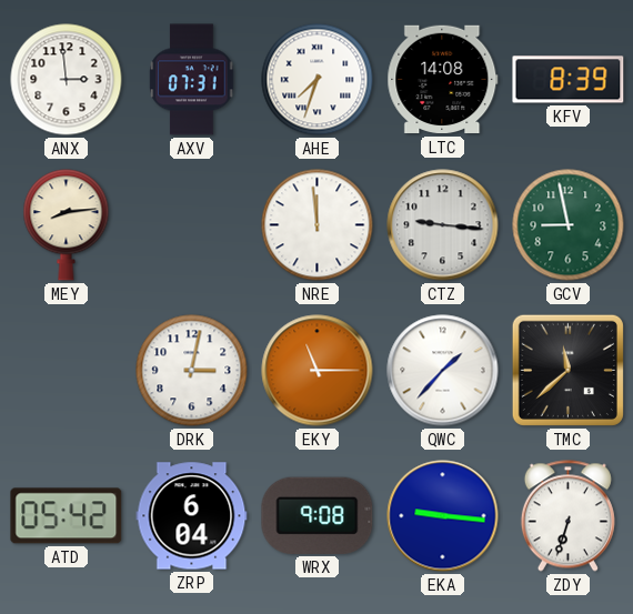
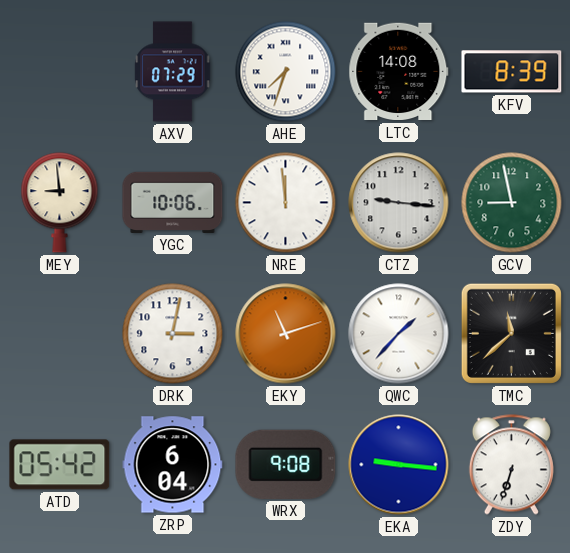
ANX: 2:59 -> none (67, 80)
AXV: 07:31 -> 07:29 (173, 72)
MEY: 8:14 -> 8:59 (60, 203)
YGC: none -> 10:06 (173, 202)
EKY: 11:15 -> 11:12 (286, 334)
